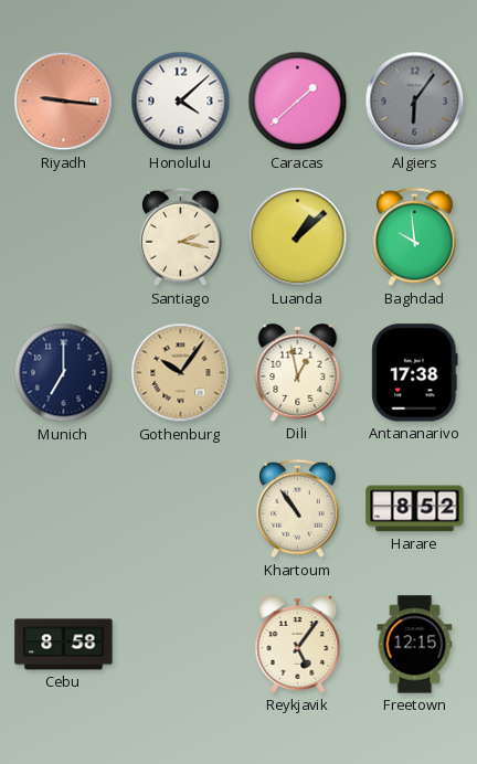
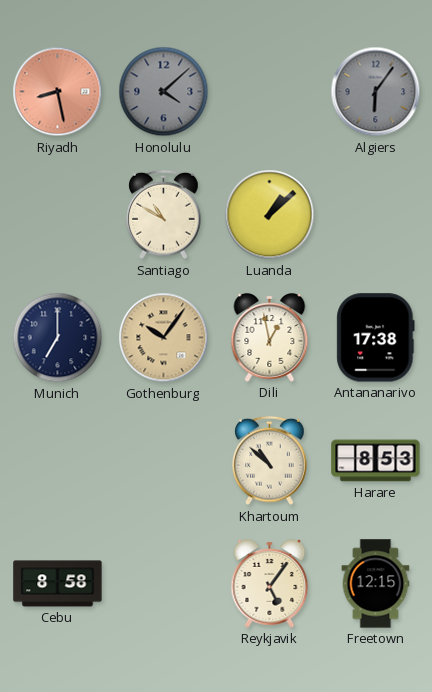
Riyadh: 9:16 -> 8:28 (58, 92)
Honolulu dial: white -> grey (164, 92)
Caracas: 1:38 -> none (298, 102)
Santiago: 2:17 -> 10:50 (164, 215)
Baghdad: 9:59 -> none (415, 237)
Khartoum: 10:54 -> 10:52 (270, 461)
Harare: 8:52 -> 8:53 (376, 461)
